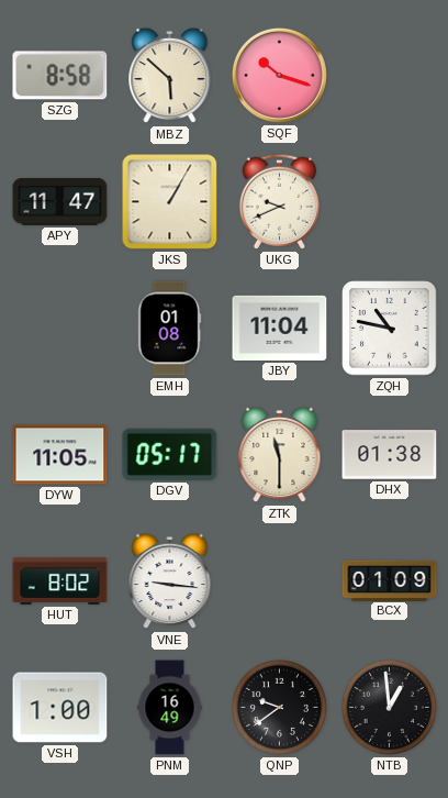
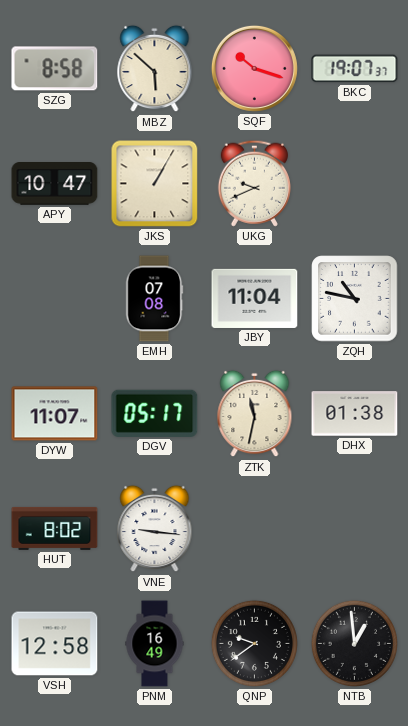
BKC: none -> 19:07 (355, 69)
APY: 11:47 -> 10:47 (55, 184)
EMH: 01:08 -> 07:08 (155, 299)
DYW: 11:05 -> 11:07 (55, 414)
ZTK: 11:30 -> 11:32 (255, 414)
BCX: 01:09 -> none (390, 580)
VSH: 1:00 -> 12:58 (55, 644)
